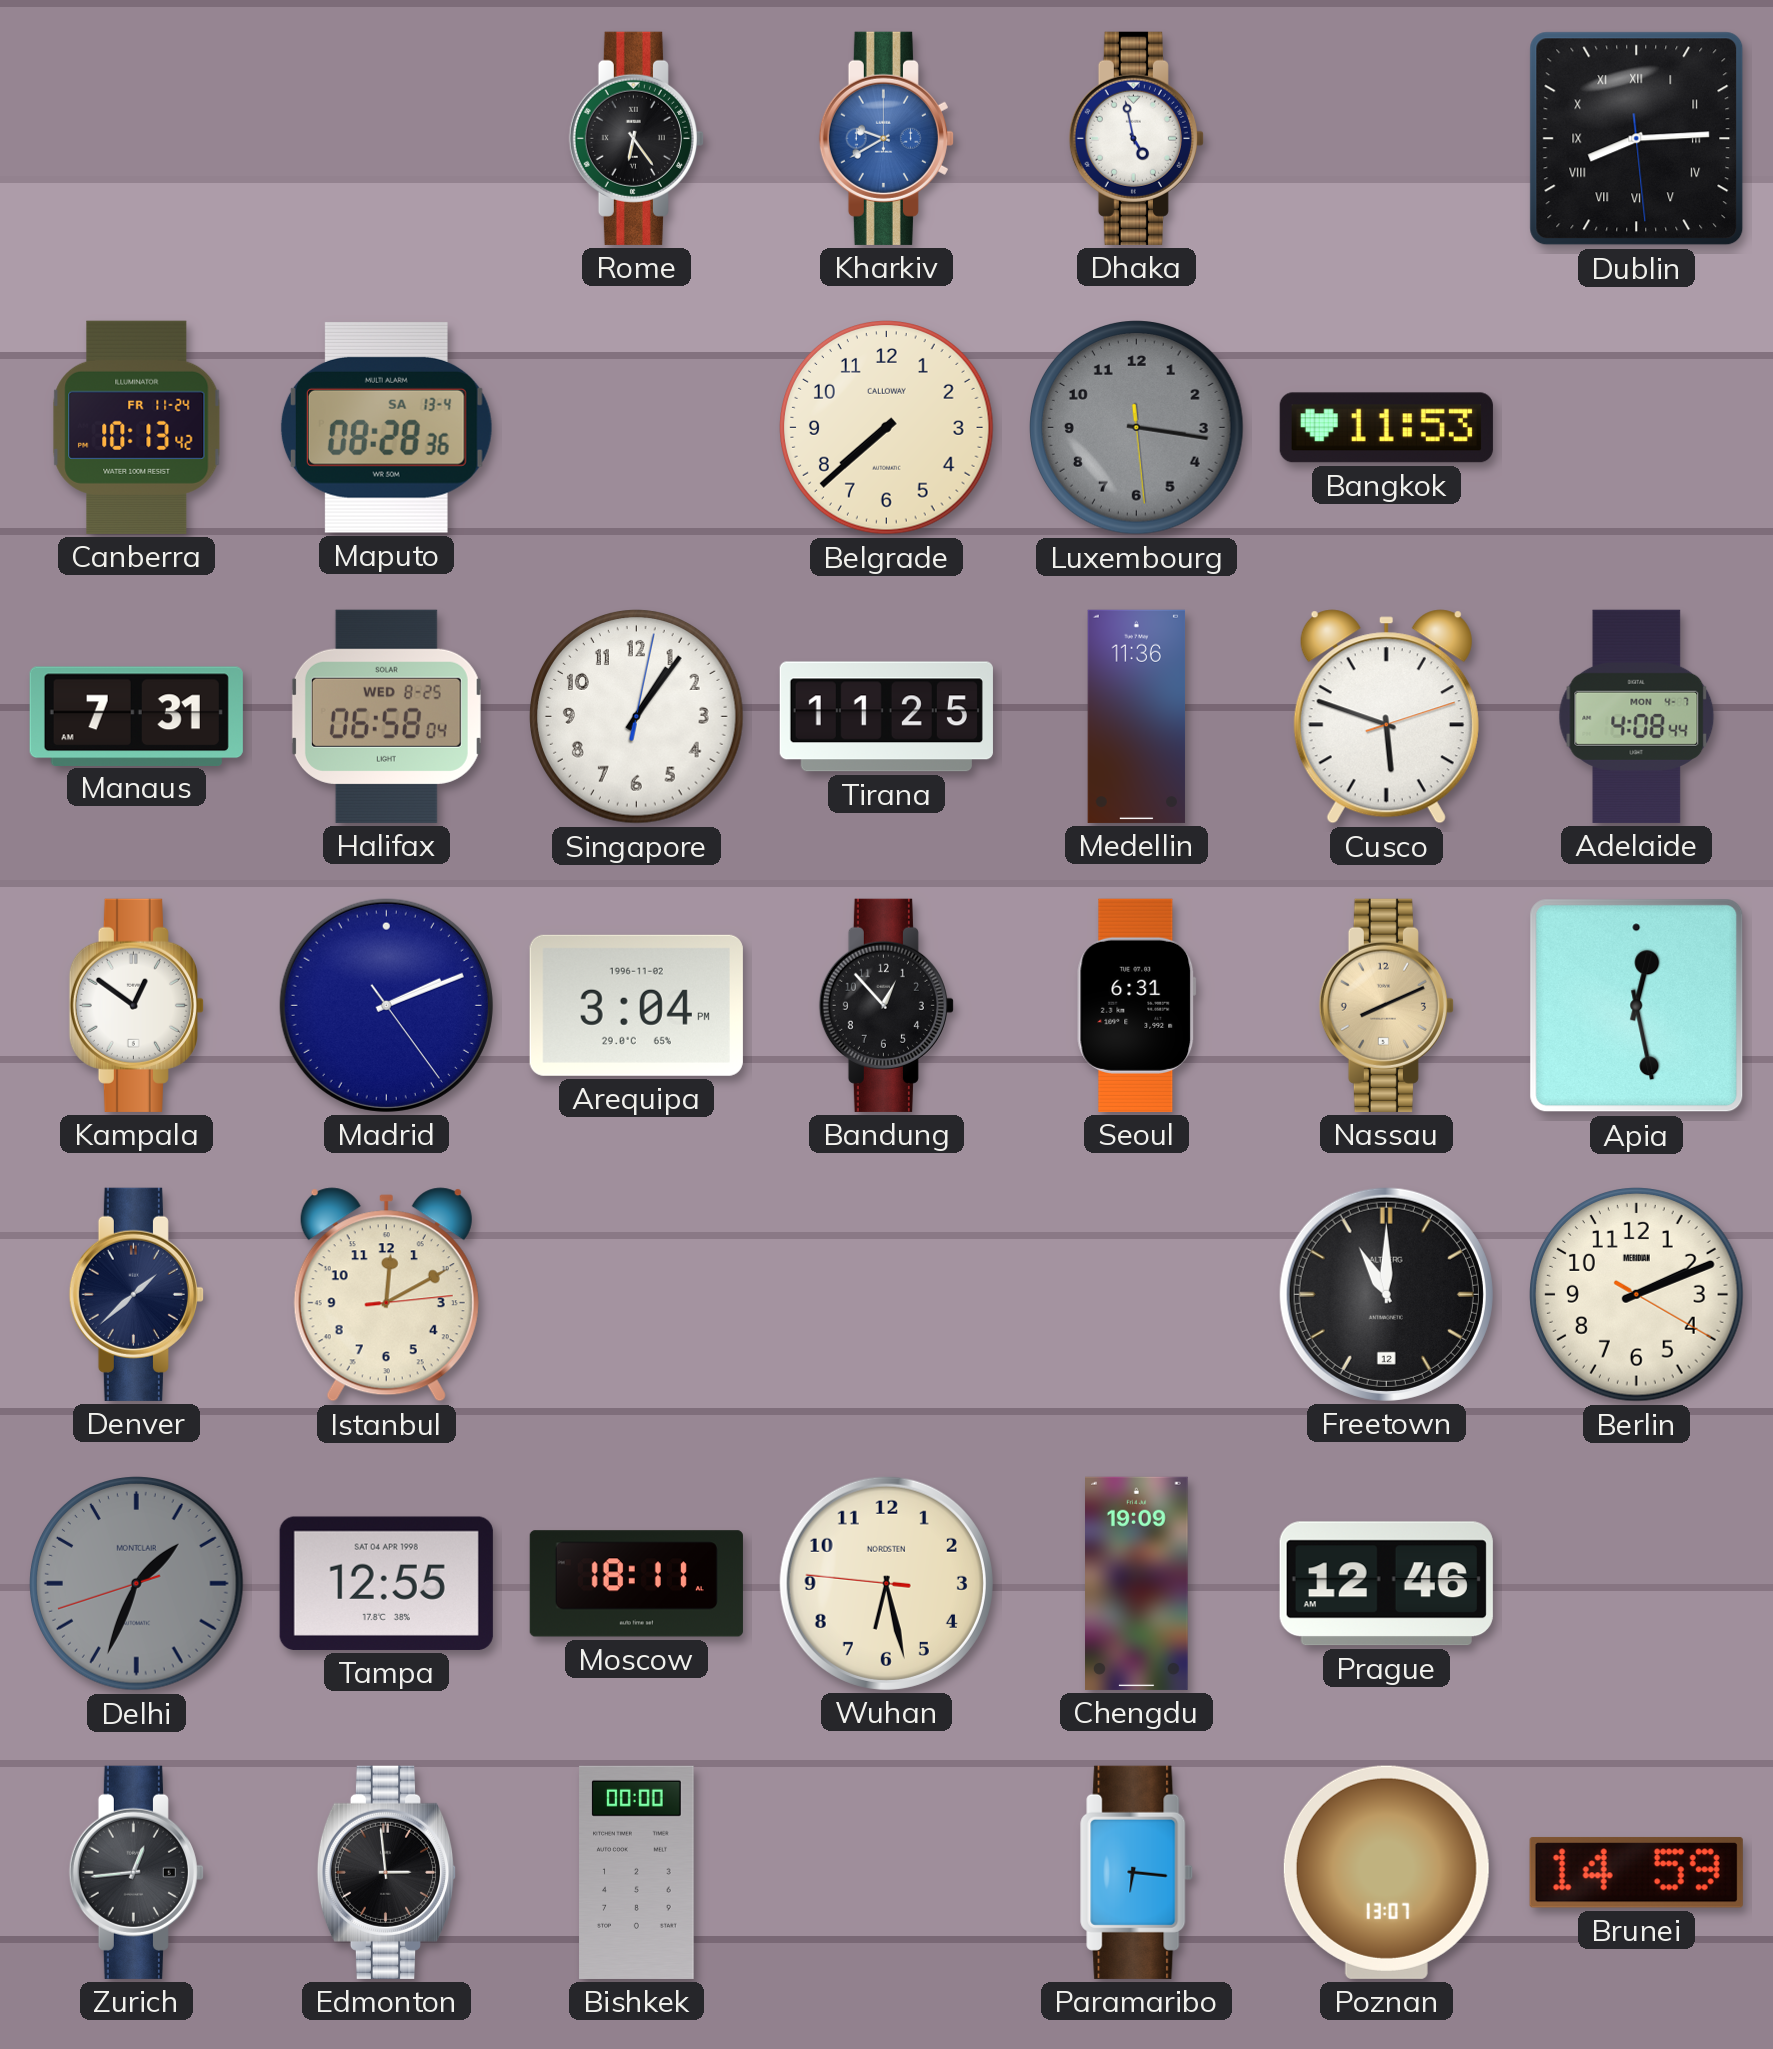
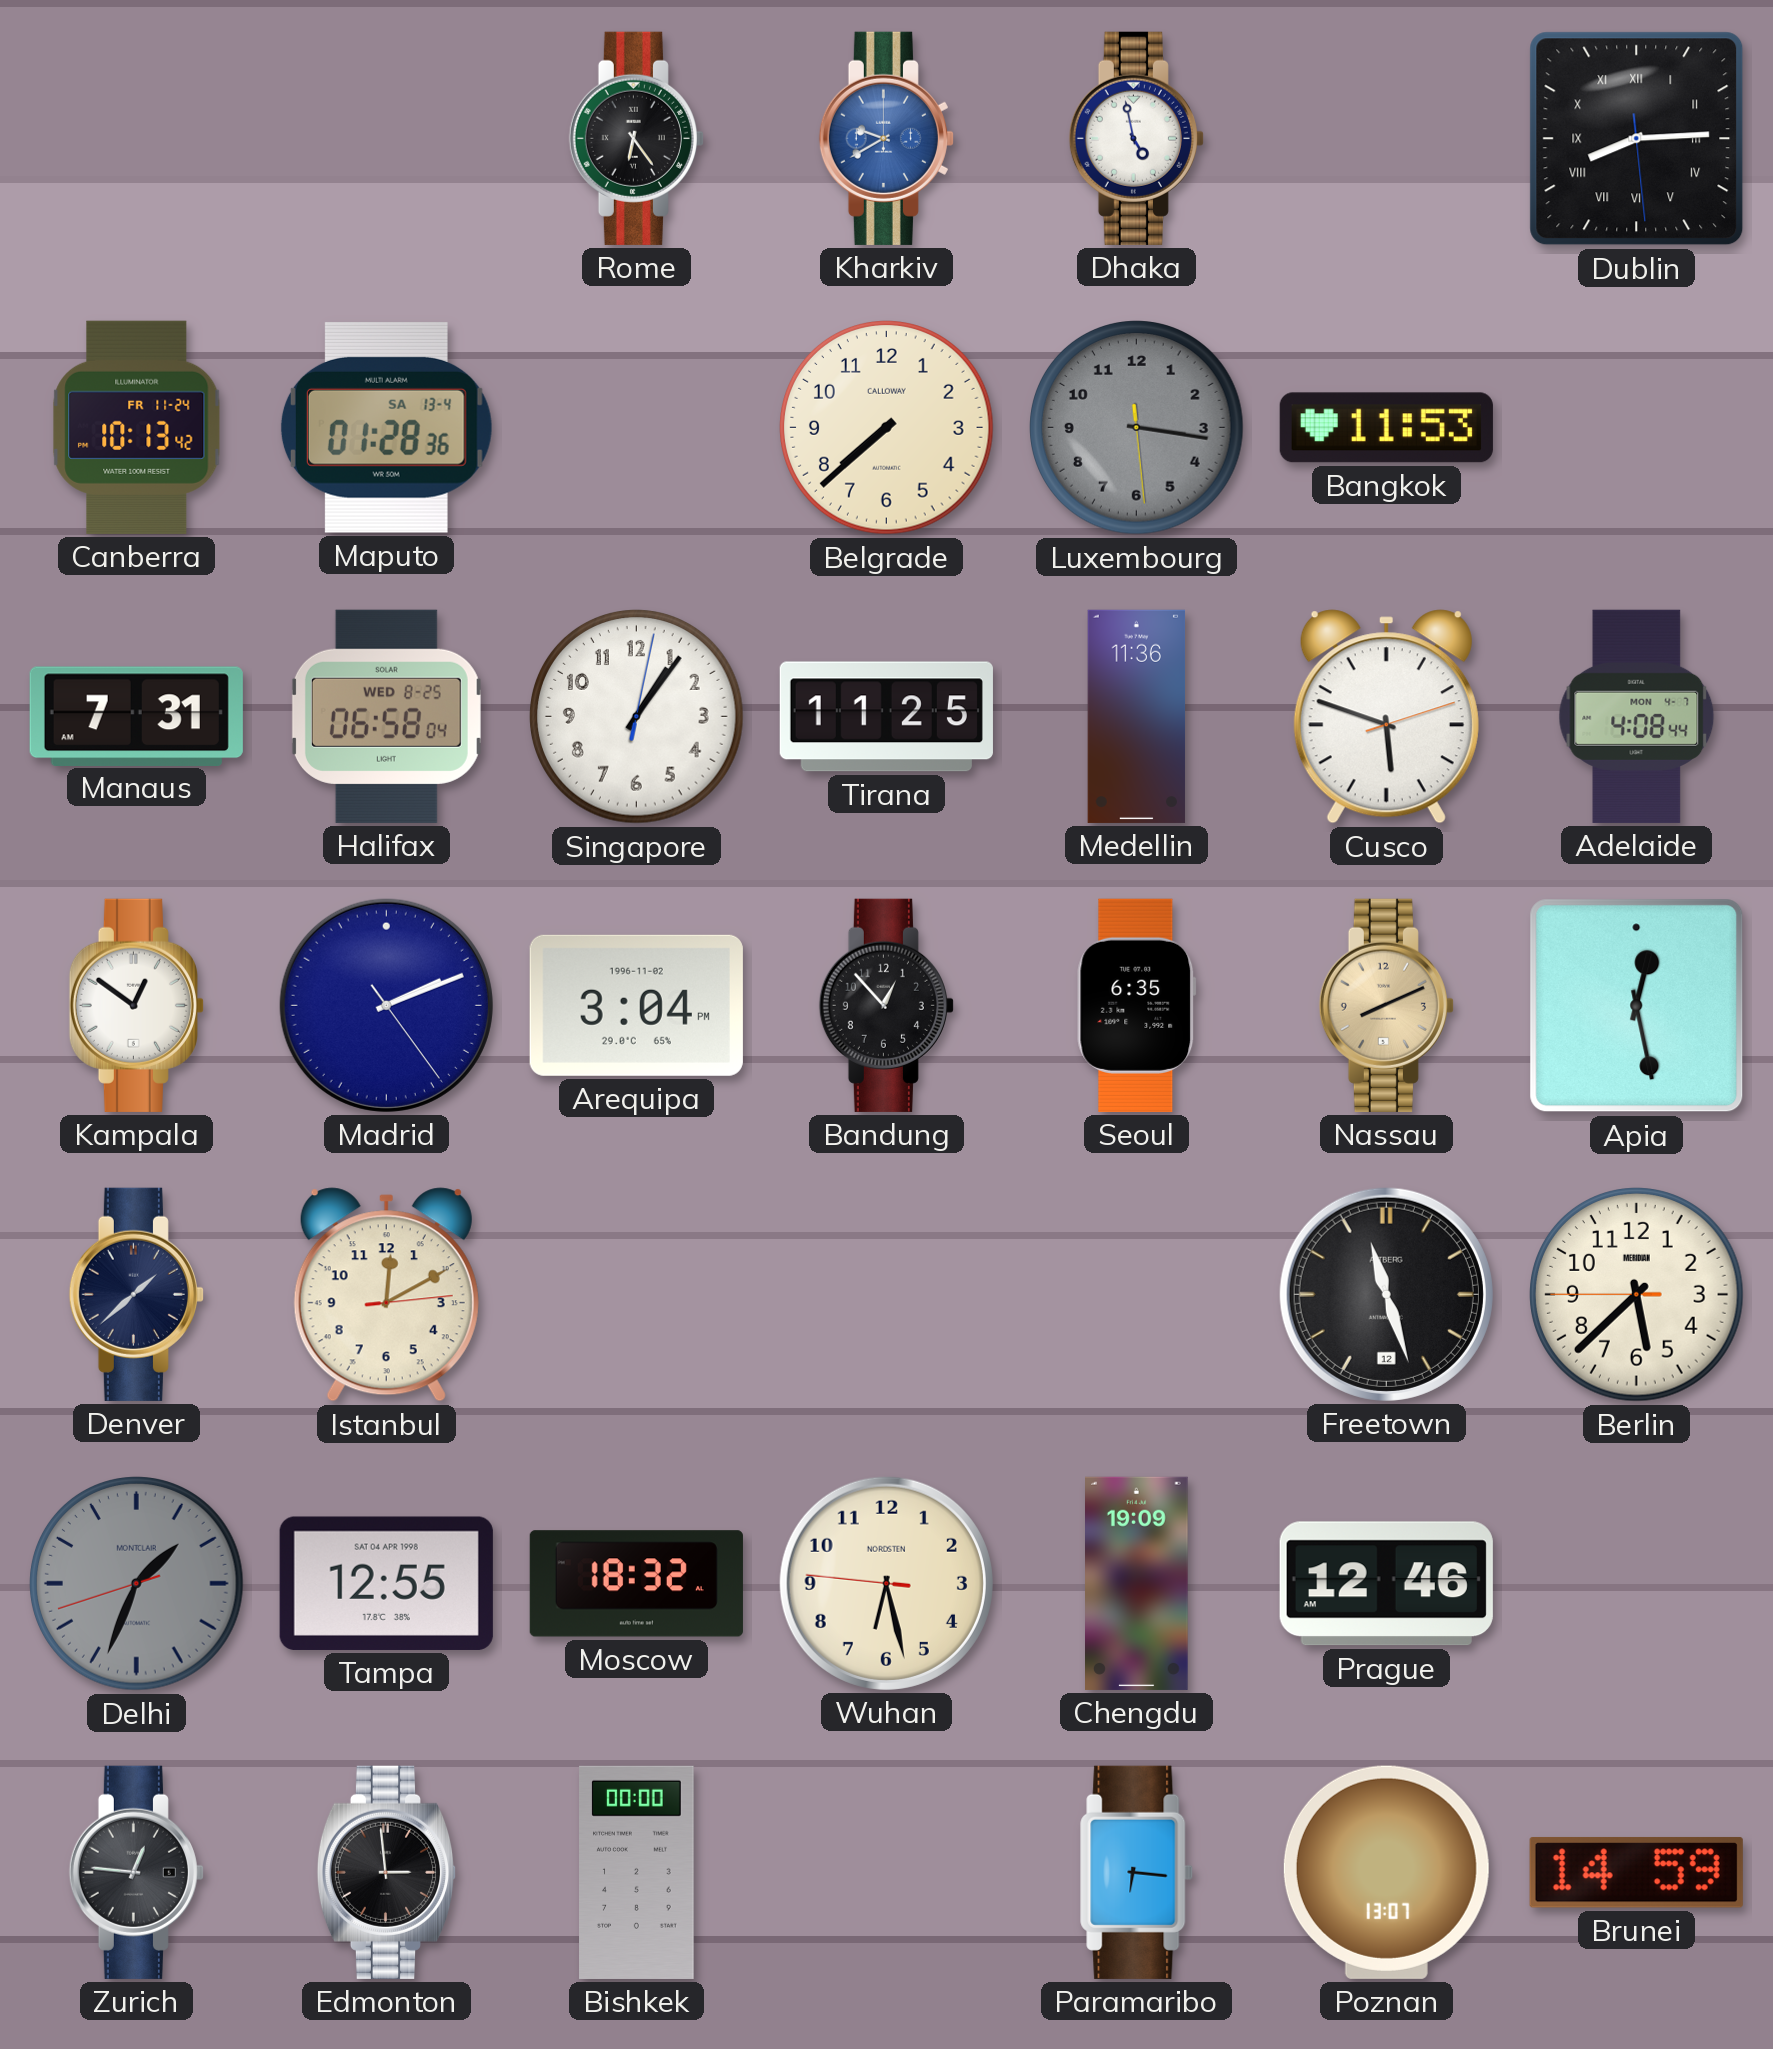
Maputo: 08:28 -> 01:28 (386, 427)
Seoul: 6:31 -> 6:35 (1137, 1005)
Freetown: 11:00 -> 11:27 (1386, 1294)
Berlin: 2:11 -> 5:37 (1637, 1295)
Moscow: 18:11 -> 18:32 (636, 1584)
Zurich: 12:44 -> 12:46 (136, 1872)
